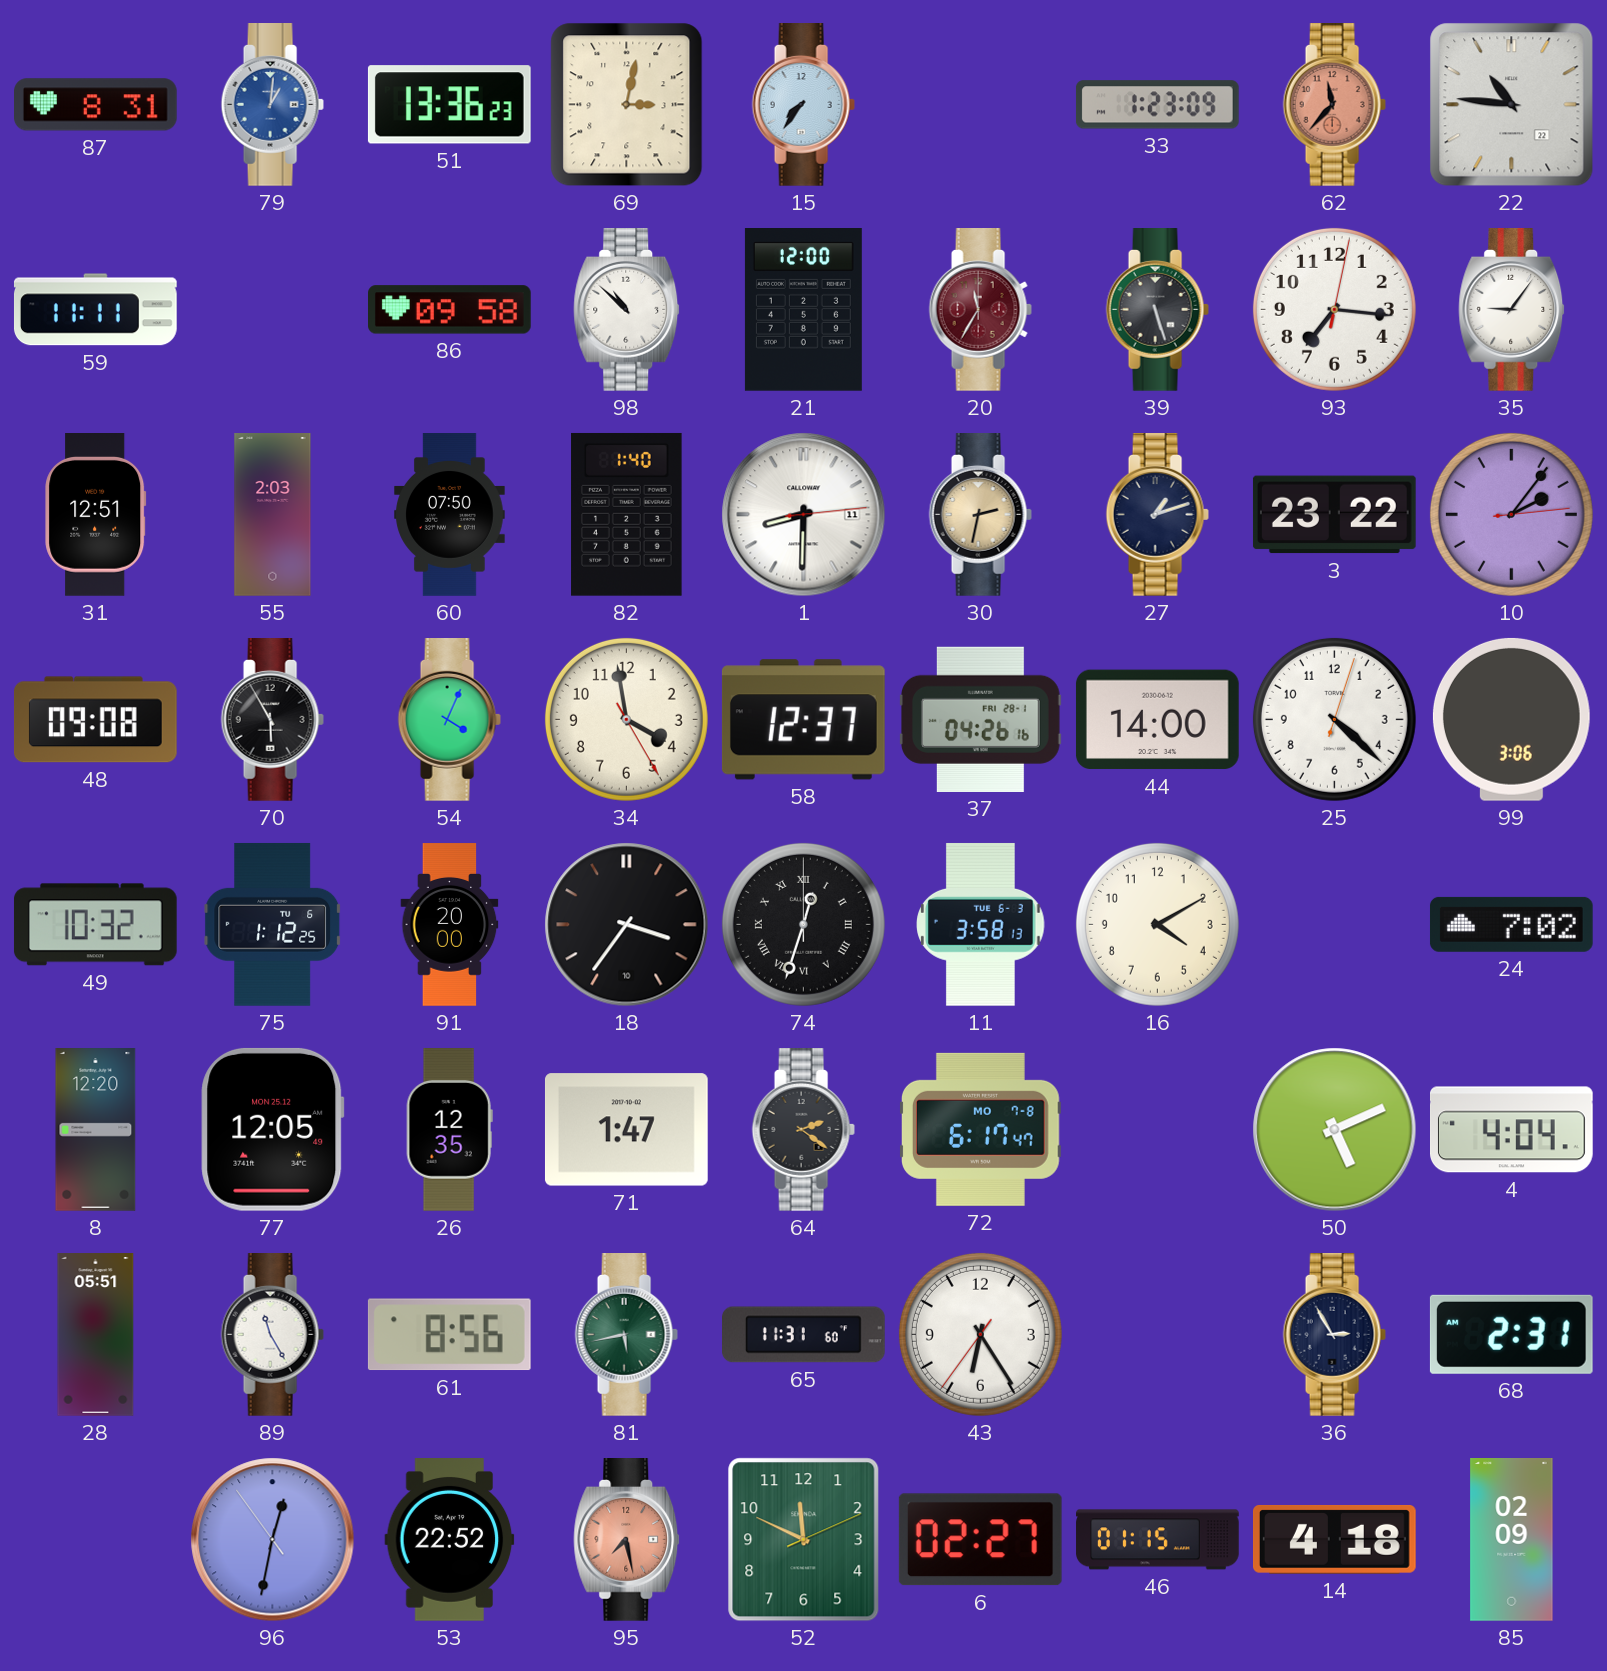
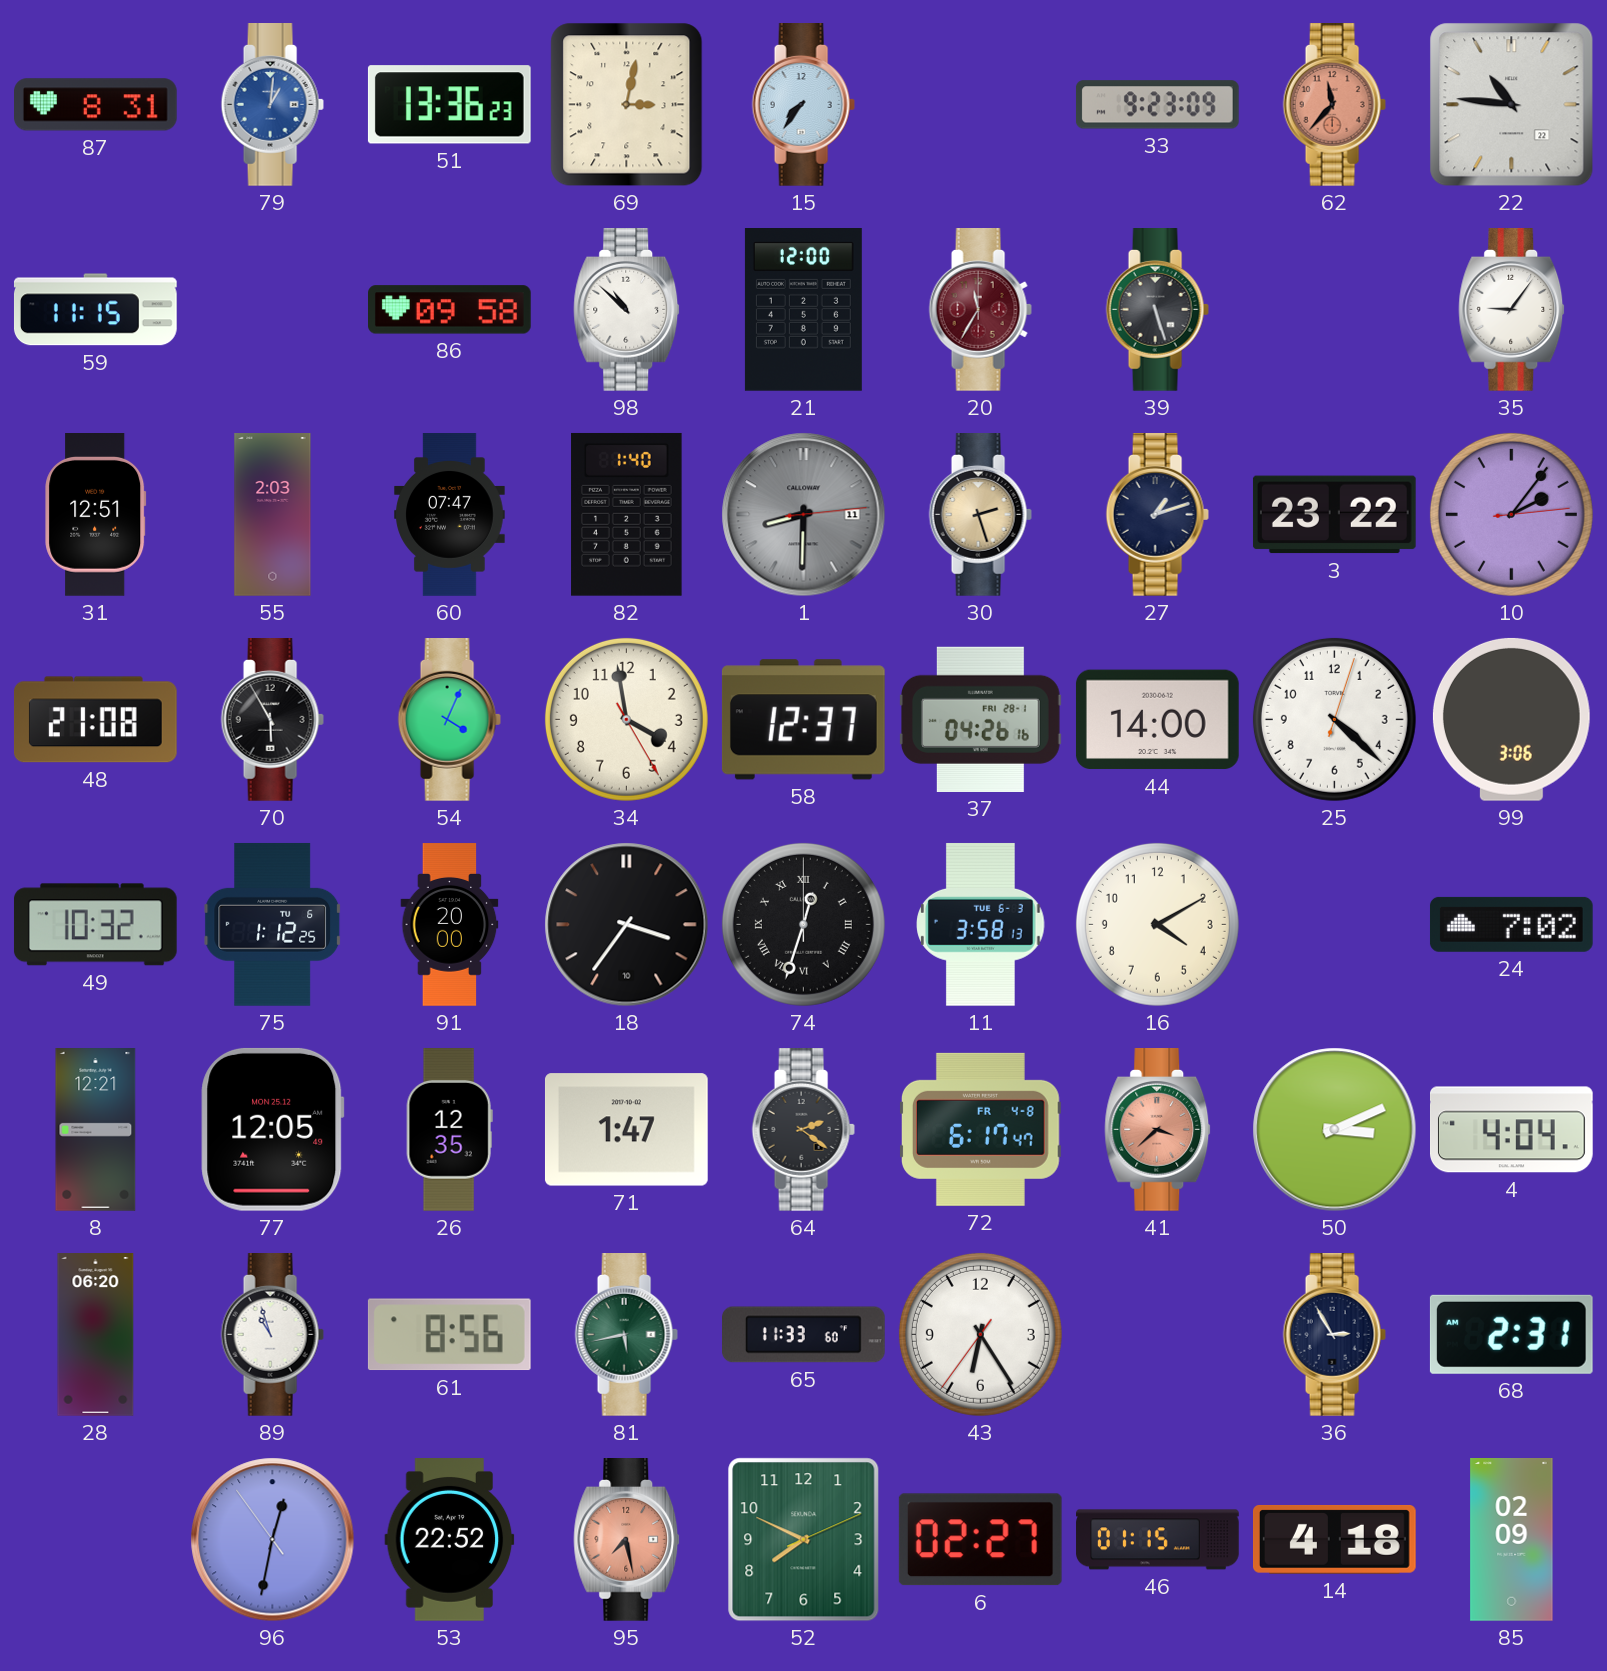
33: 1:23 -> 9:23 (1157, 105)
59: 11:11 -> 11:15 (95, 310)
93: 7:16 -> none (1334, 309)
60: 07:50 -> 07:47 (450, 515)
1 dial: white -> grey (804, 515)
30: 2:32 -> 2:27 (980, 515)
48: 09:08 -> 21:08 (95, 720)
8: 12:20 -> 12:21 (96, 1130)
72 date: MO 7-8 -> FR 4-8 (980, 1129)
41: none -> 3:38 (1158, 1130)
50: 5:11 -> 3:11 (1335, 1130)
28: 05:51 -> 06:20 (96, 1335)
89: 11:25 -> 10:57 (272, 1335)
65: 11:31 -> 11:33 (804, 1335)
52: 11:49 -> 7:49 (804, 1540)
